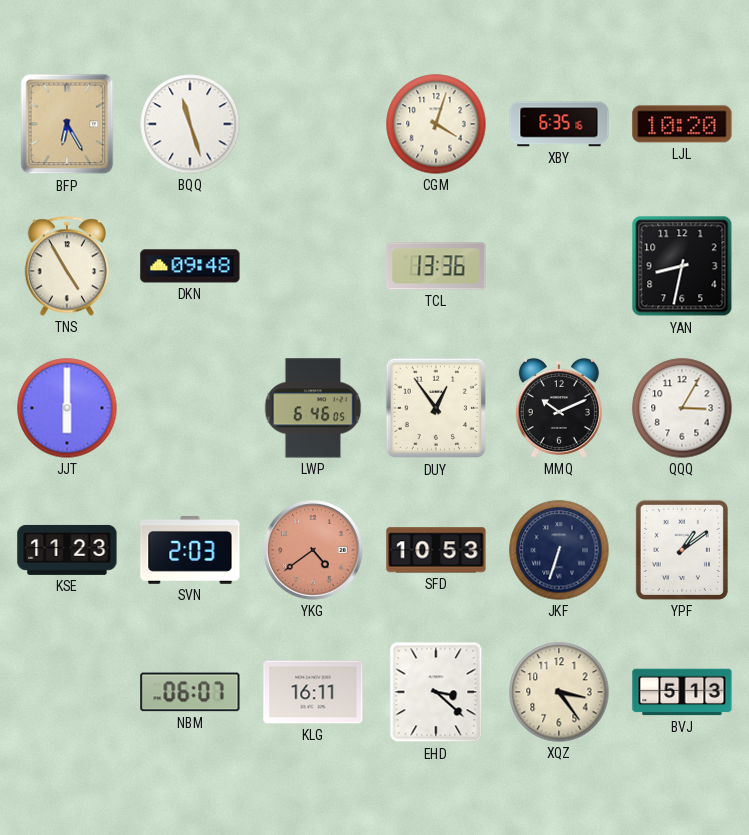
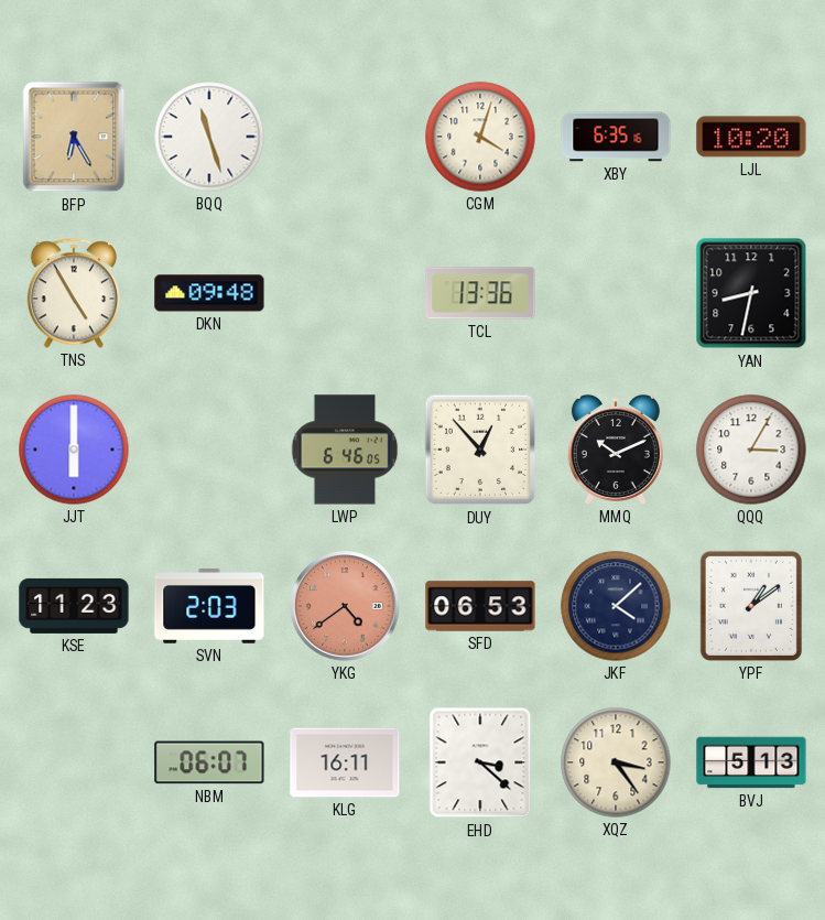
DUY: 12:54 -> 12:53 (480, 450)
SFD: 10:53 -> 06:53 (480, 606)
JKF: 6:33 -> 4:08 (616, 606)
